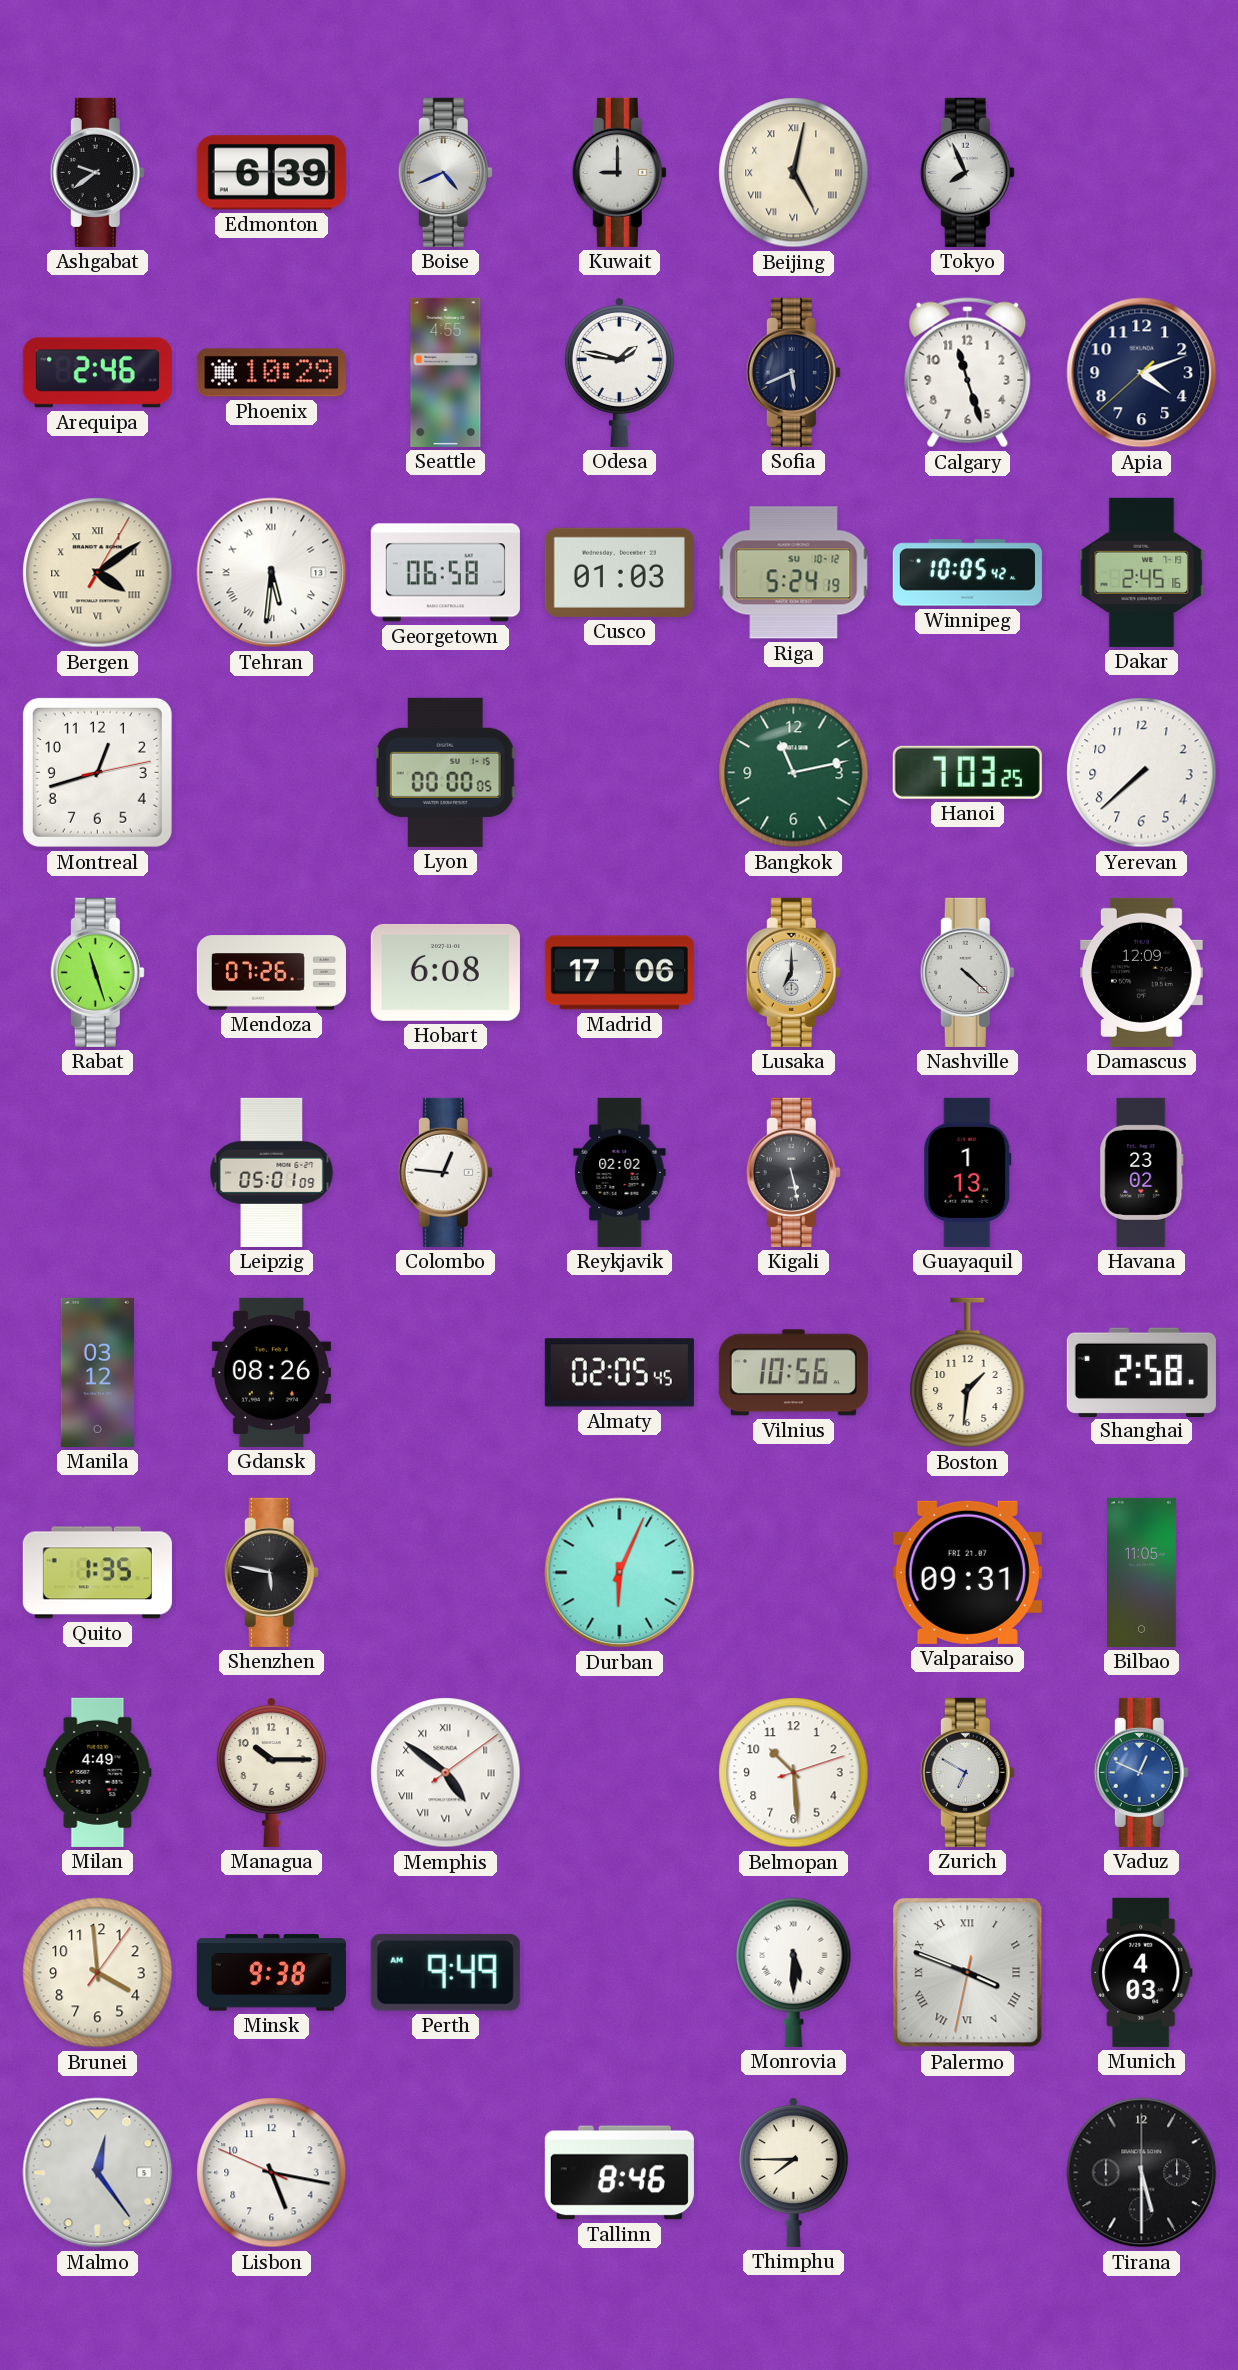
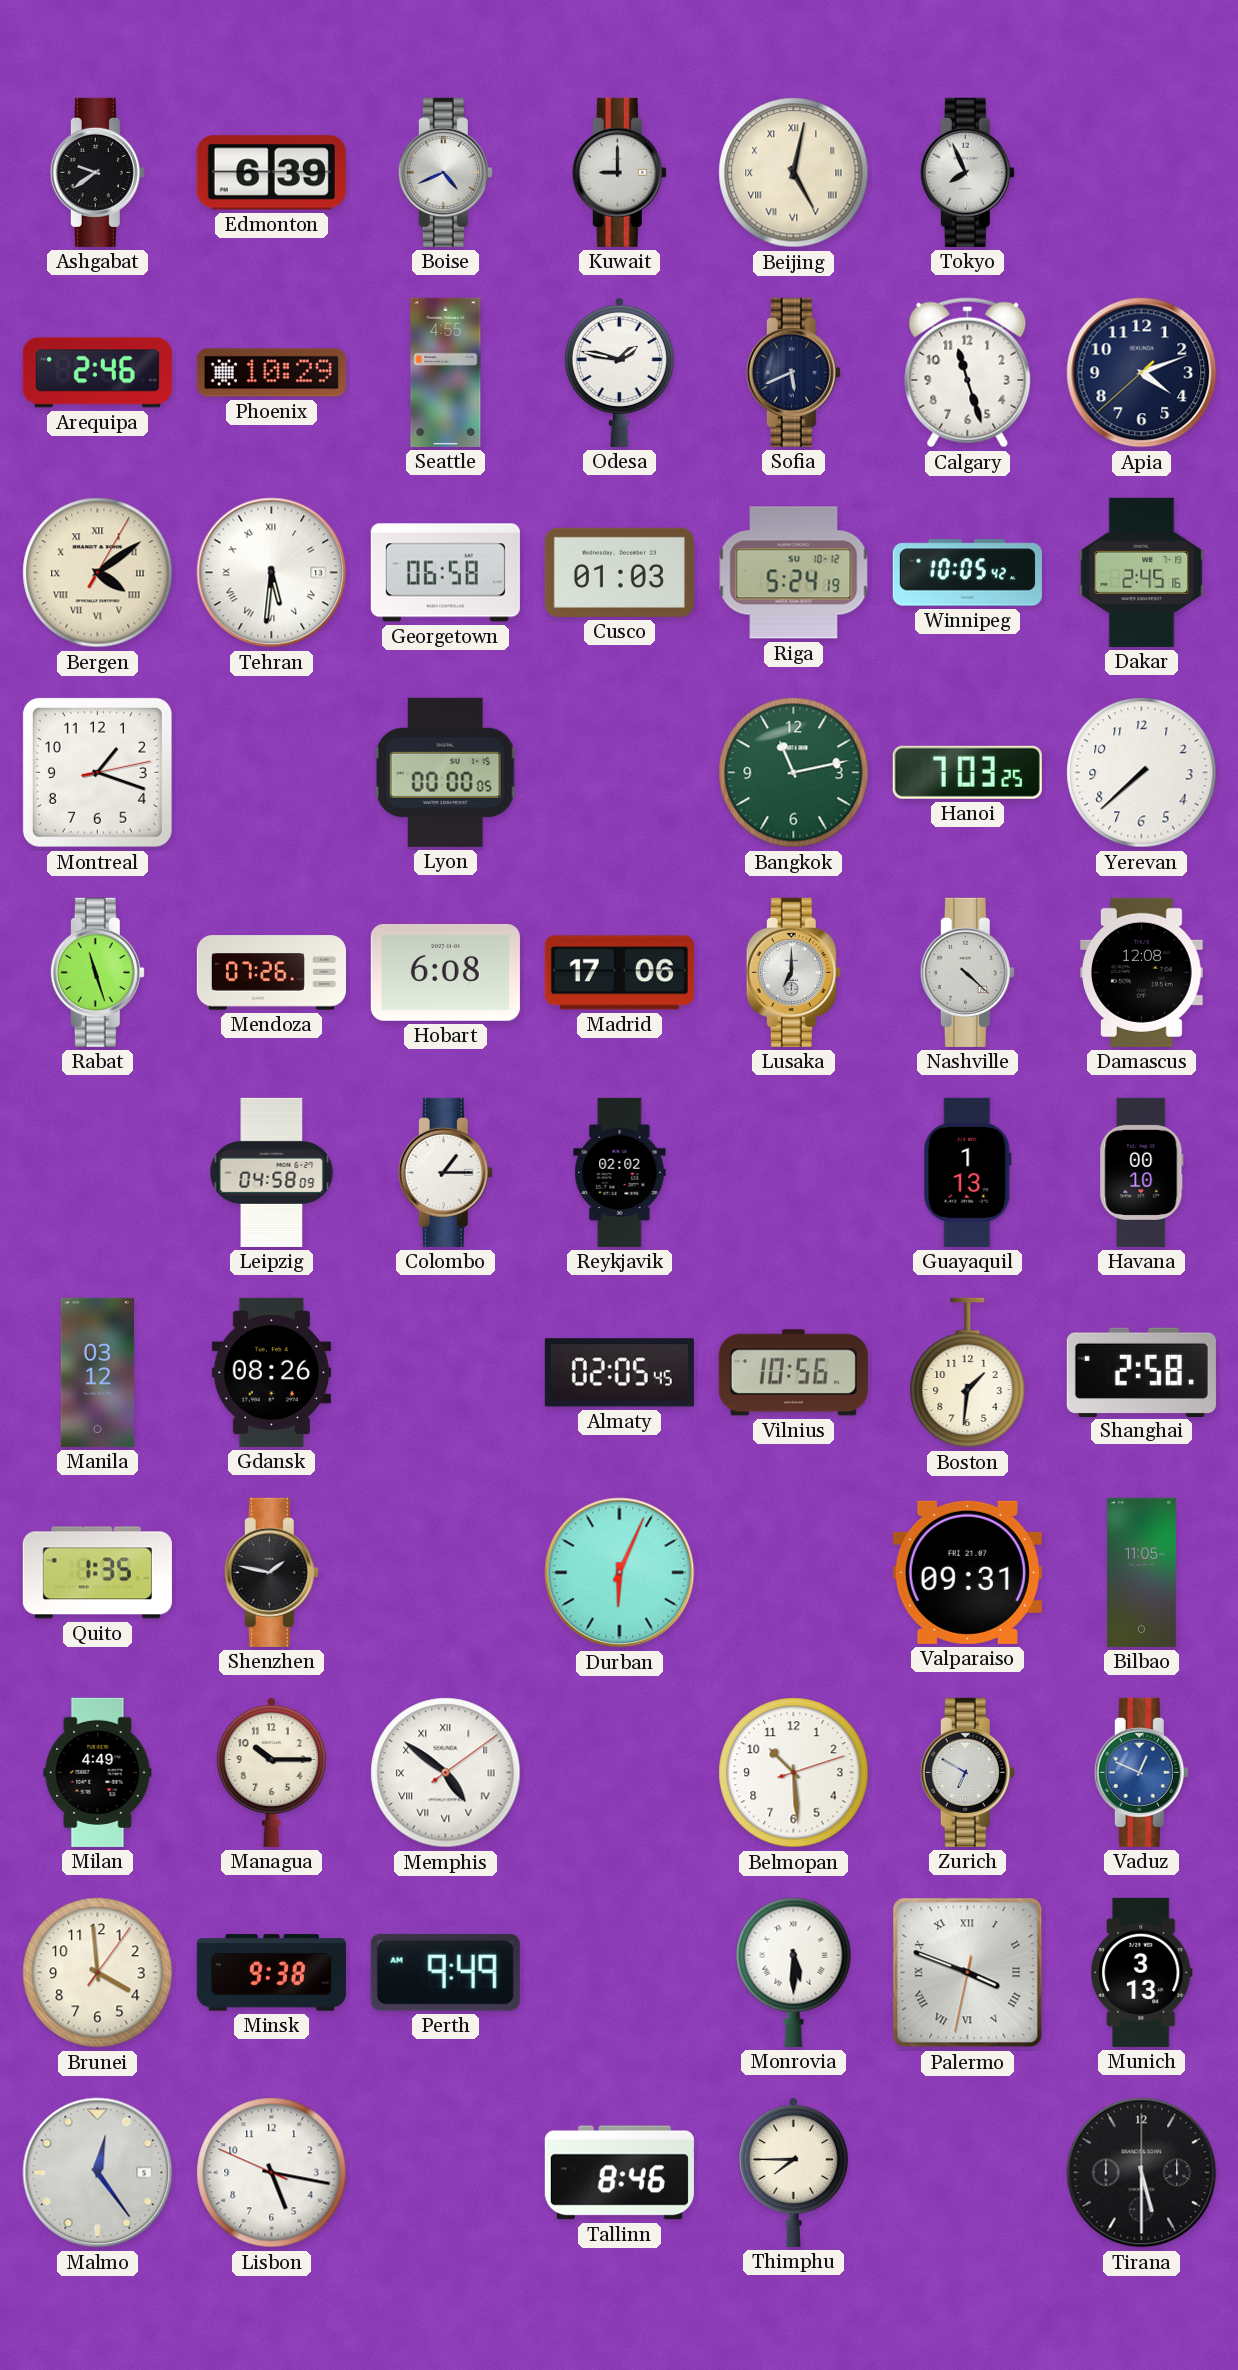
Montreal: 12:42 -> 1:18 (97, 772)
Damascus: 12:09 -> 12:08 (1142, 972)
Leipzig: 05:01 -> 04:58 (272, 1172)
Colombo: 12:46 -> 1:15 (445, 1172)
Kigali: 5:28 -> none (793, 1172)
Havana: 23:02 -> 00:10 (1142, 1172)
Shenzhen: 5:47 -> 1:47 (271, 1572)
Munich: 4:03 -> 3:13 (1142, 1972)
